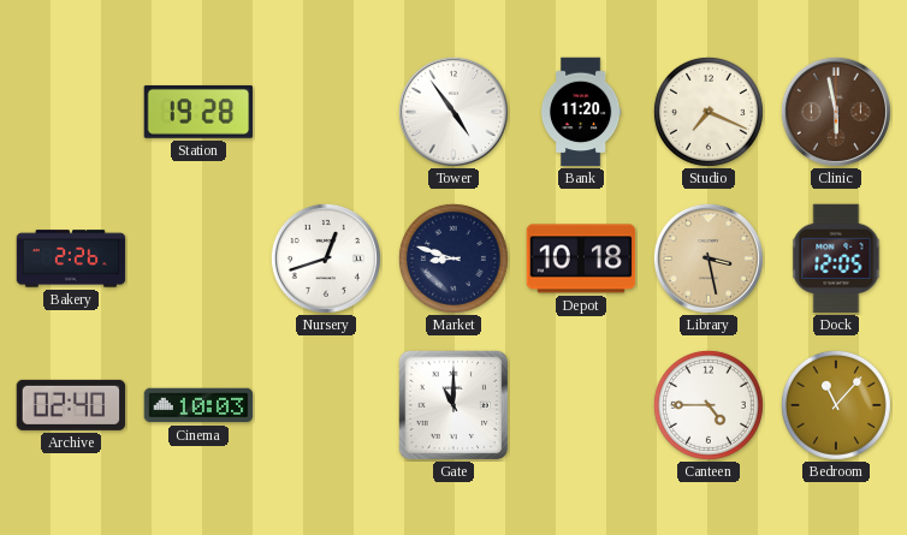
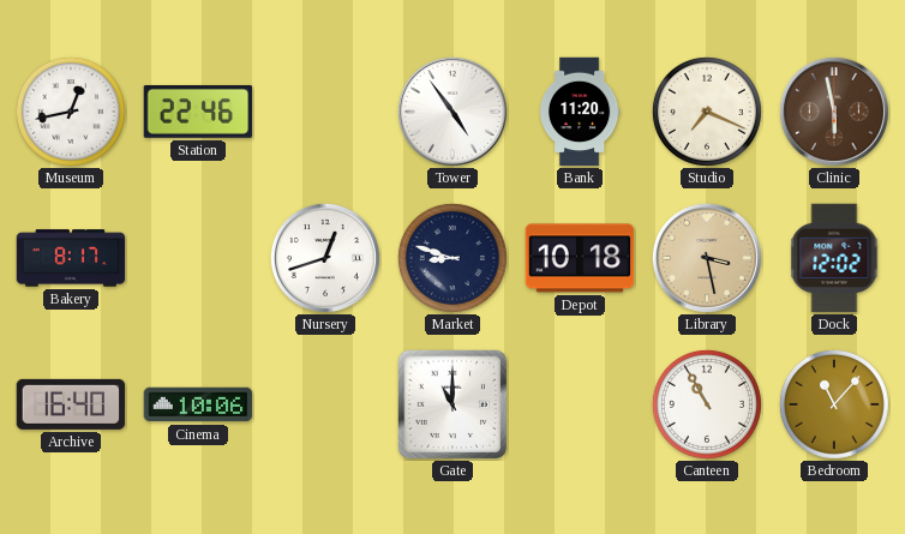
Museum: none -> 12:43 (71, 112)
Station: 19:28 -> 22:46 (198, 112)
Bakery: 2:26 -> 8:17 (71, 258)
Dock: 12:05 -> 12:02 (834, 258)
Archive: 02:40 -> 16:40 (71, 404)
Cinema: 10:03 -> 10:06 (198, 404)
Canteen: 4:45 -> 10:55 (707, 404)
